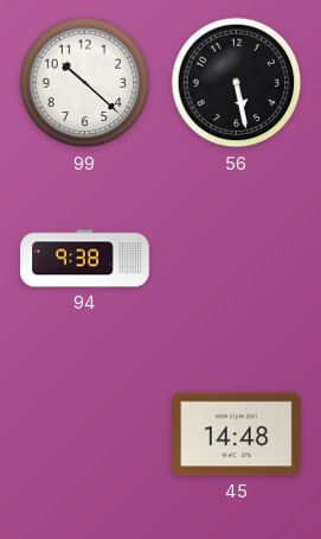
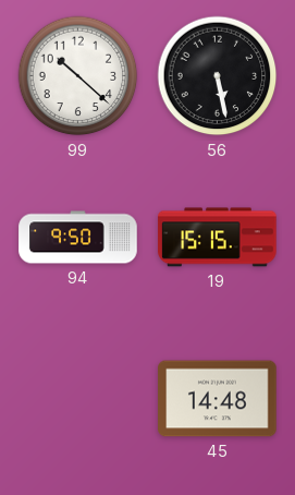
94: 9:38 -> 9:50 (78, 238)
19: none -> 15:15 (218, 238)
